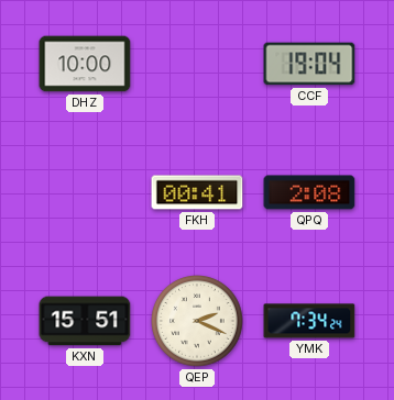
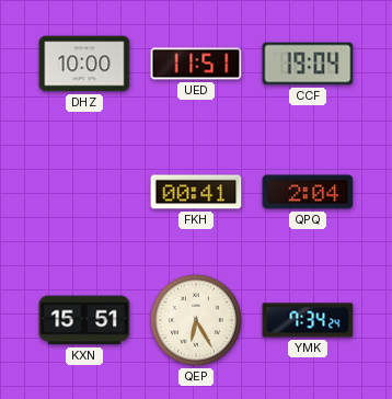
UED: none -> 11:51 (196, 64)
QPQ: 2:08 -> 2:04 (308, 192)
QEP: 2:19 -> 6:25 (197, 321)
